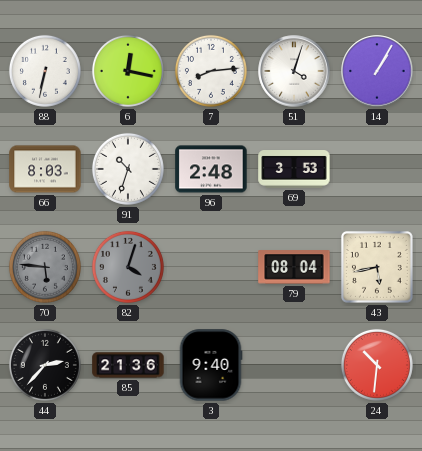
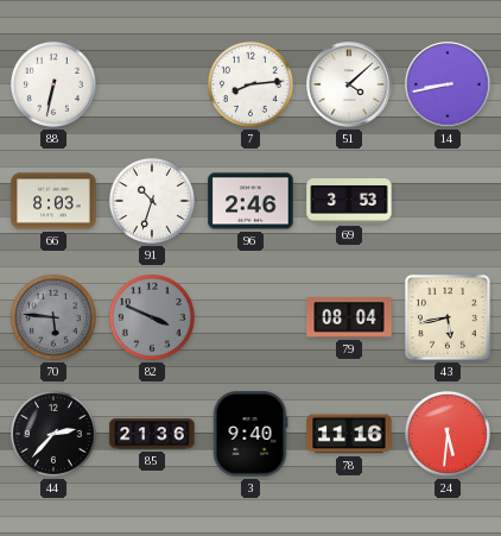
6: 12:17 -> none (128, 71)
51: 4:03 -> 4:08 (349, 84)
14: 1:05 -> 8:43 (448, 84)
96: 2:48 -> 2:46 (251, 201)
82: 4:03 -> 3:49 (152, 317)
78: none -> 11:16 (349, 434)
24: 10:31 -> 5:31 (448, 434)
